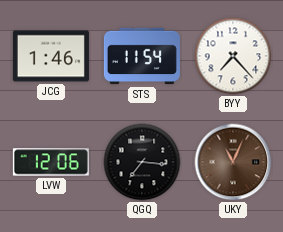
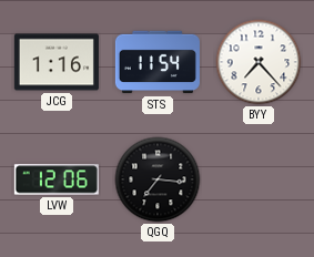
JCG: 1:46 -> 1:16 (57, 62)
UKY: 11:04 -> none (233, 162)
